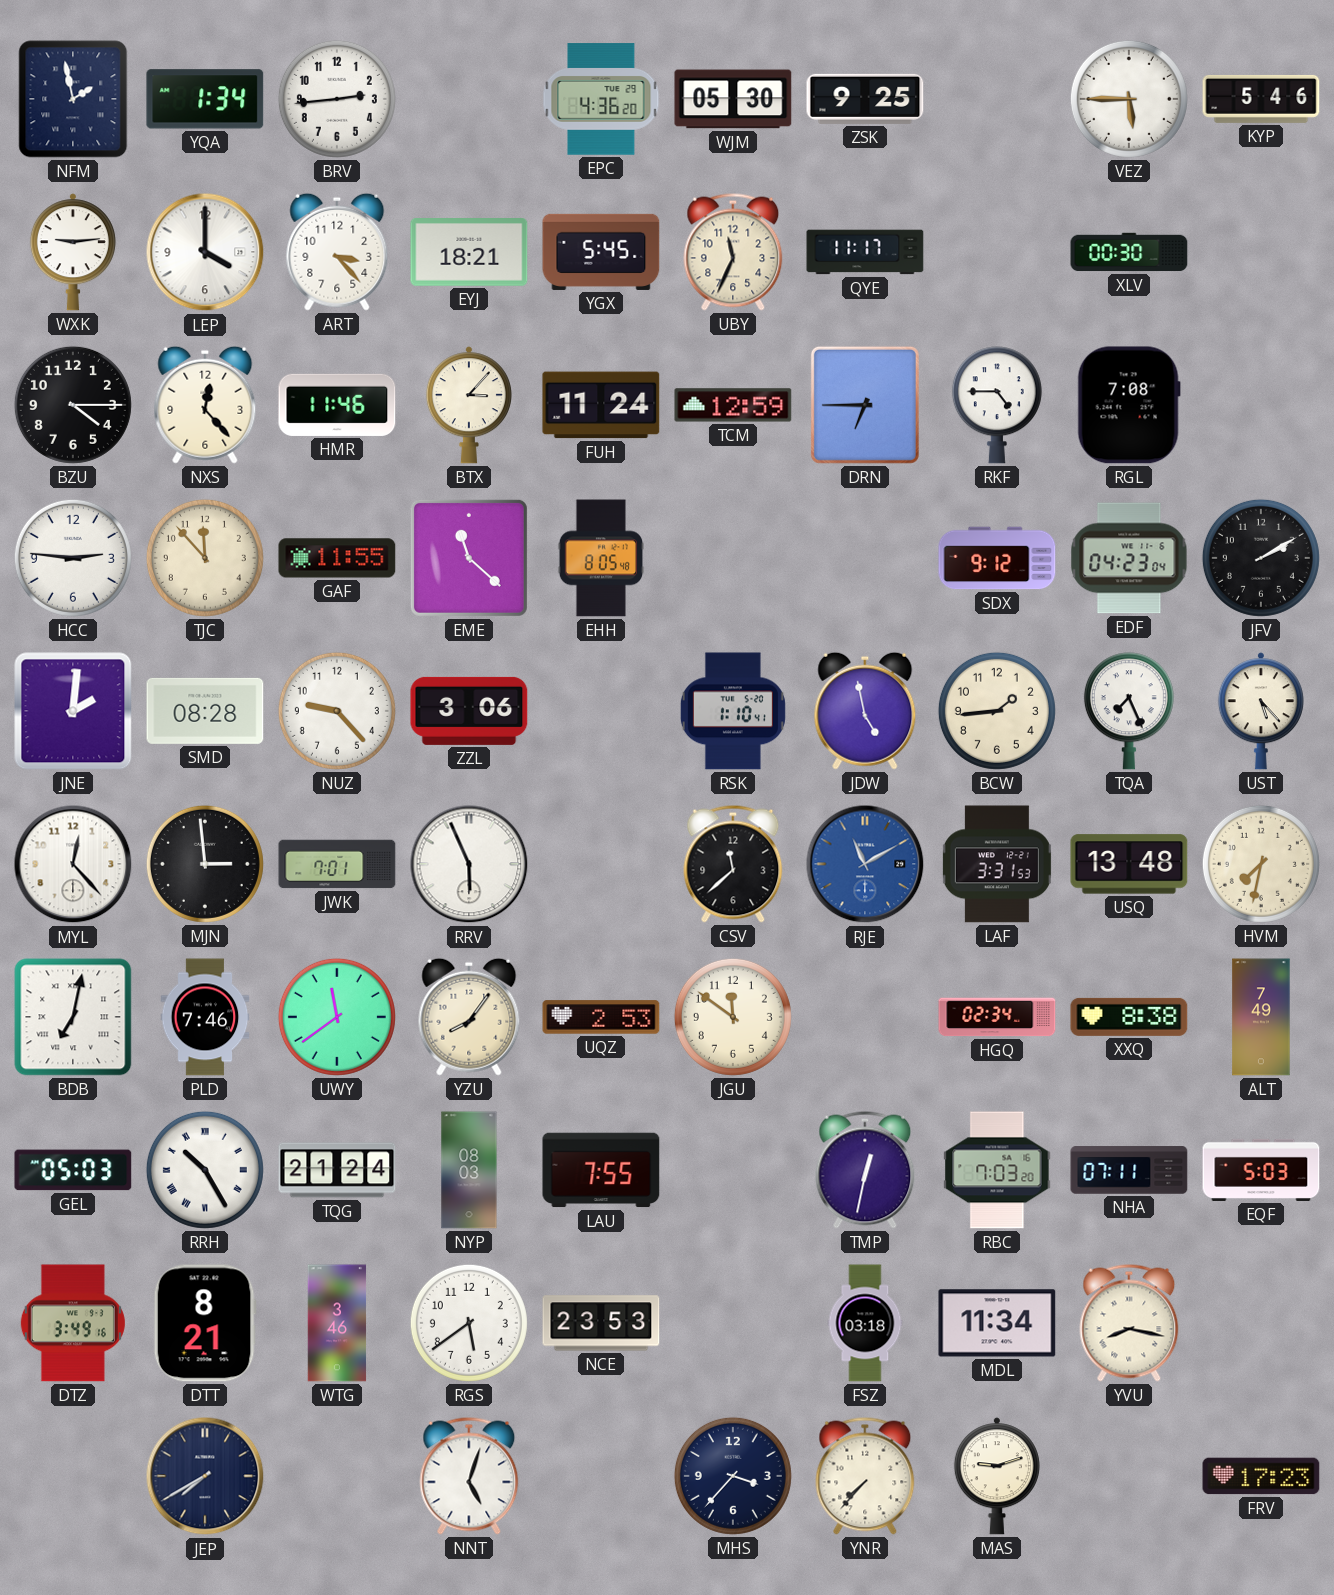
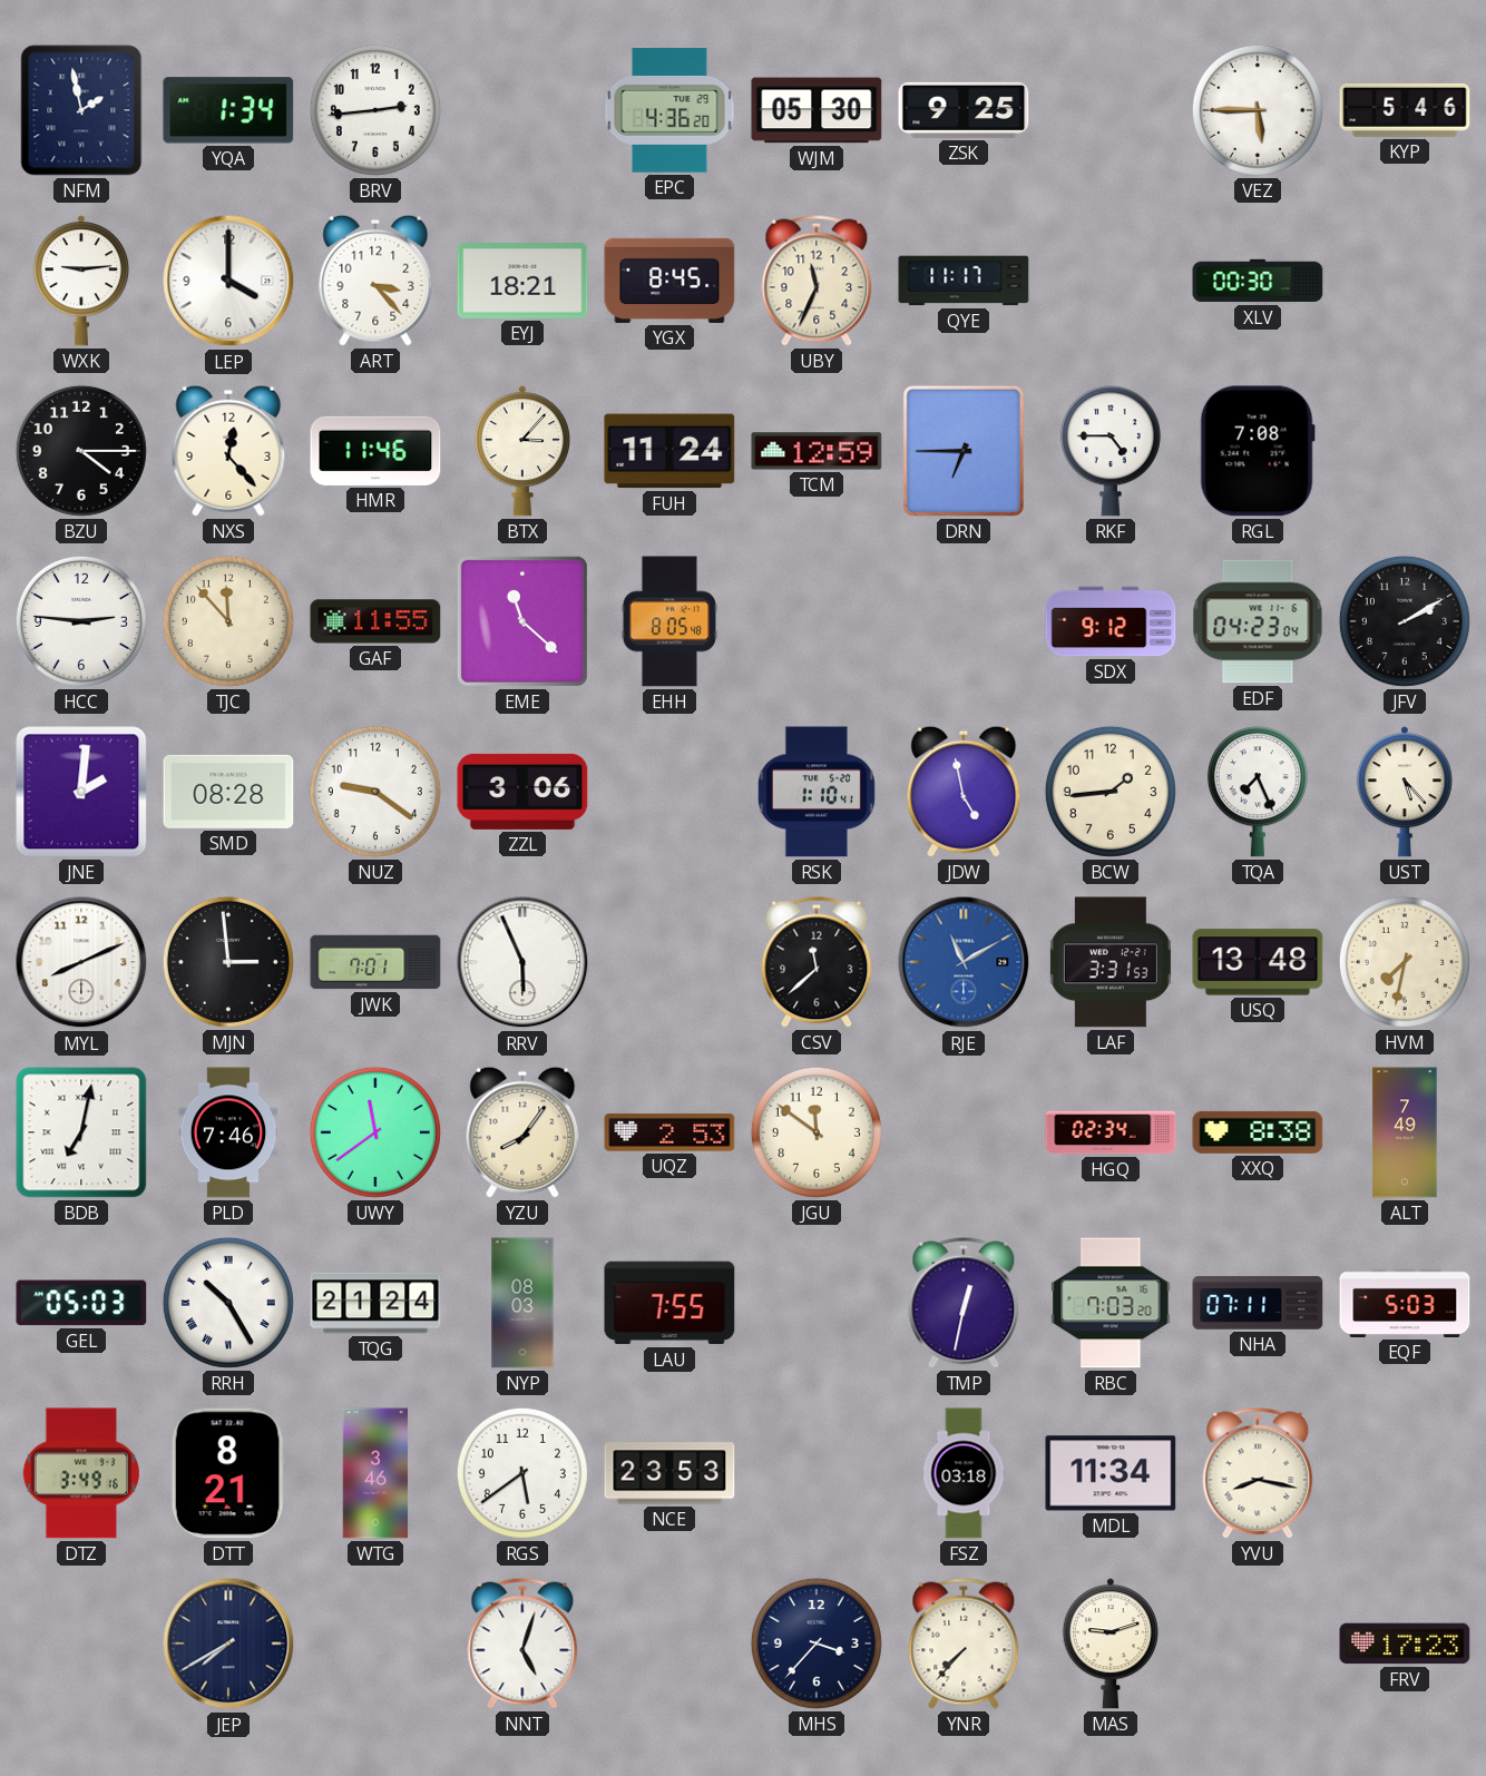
YGX: 5:45 -> 8:45 (669, 281)
NUZ: 9:23 -> 9:21 (375, 792)
MYL: 12:23 -> 8:11 (81, 962)
